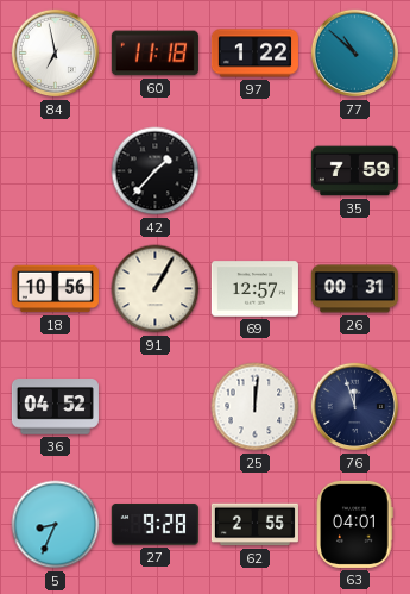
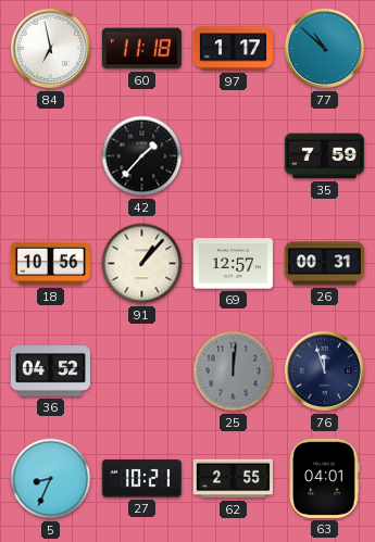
97: 1:22 -> 1:17 (233, 49)
91: 1:05 -> 1:07 (142, 264)
25 dial: white -> grey (234, 371)
27: 9:28 -> 10:21 (141, 479)
